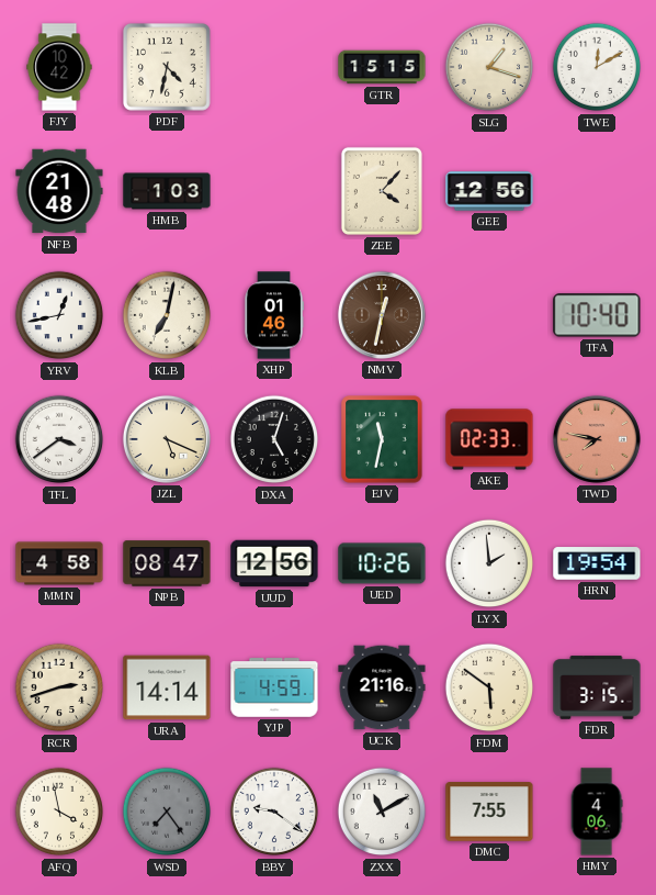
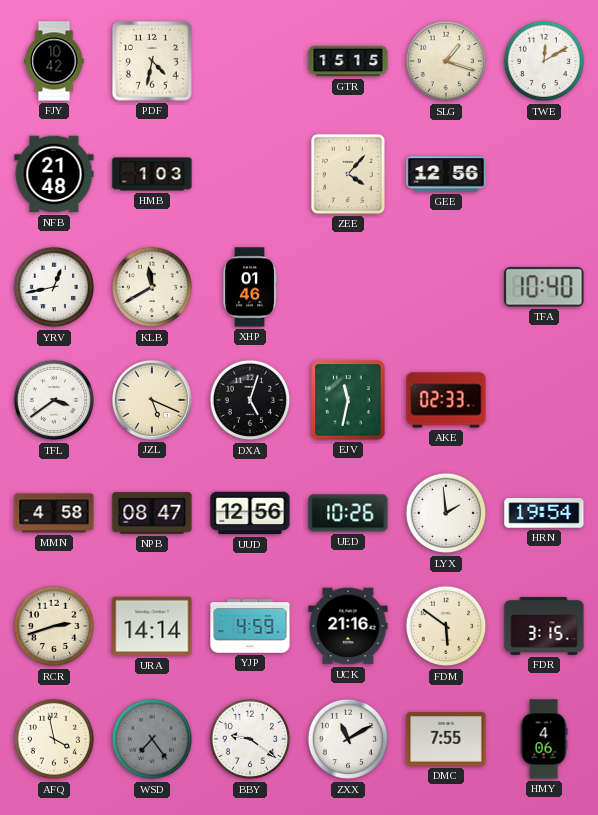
KLB: 7:02 -> 11:40 (152, 287)
NMV: 12:32 -> none (382, 315)
TWD: 7:47 -> none (597, 439)
